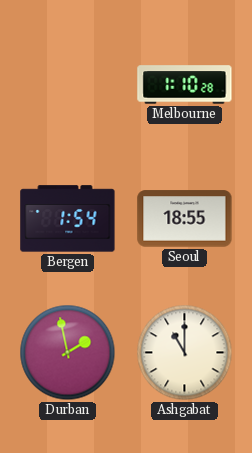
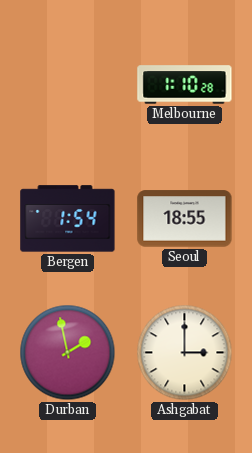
Ashgabat: 11:00 -> 3:00 (185, 353)
